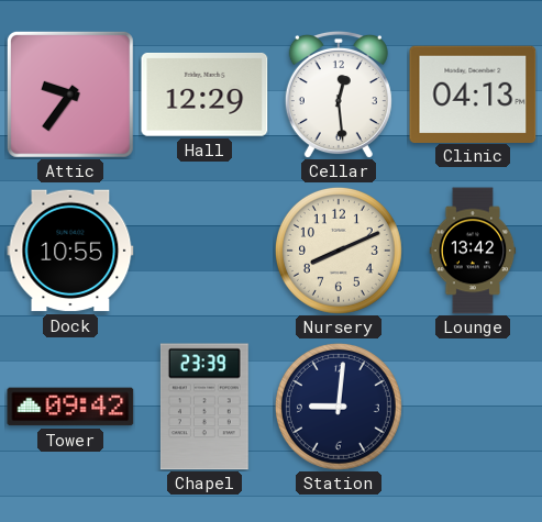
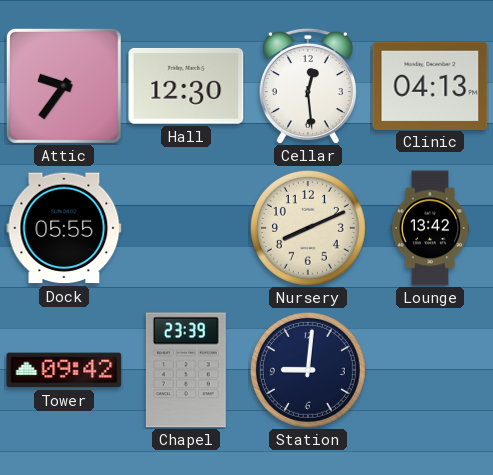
Hall: 12:29 -> 12:30 (186, 86)
Dock: 10:55 -> 05:55 (64, 228)
